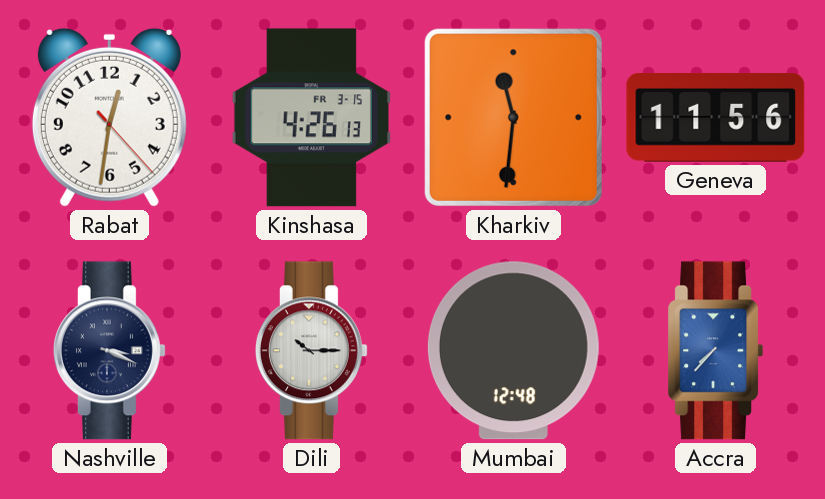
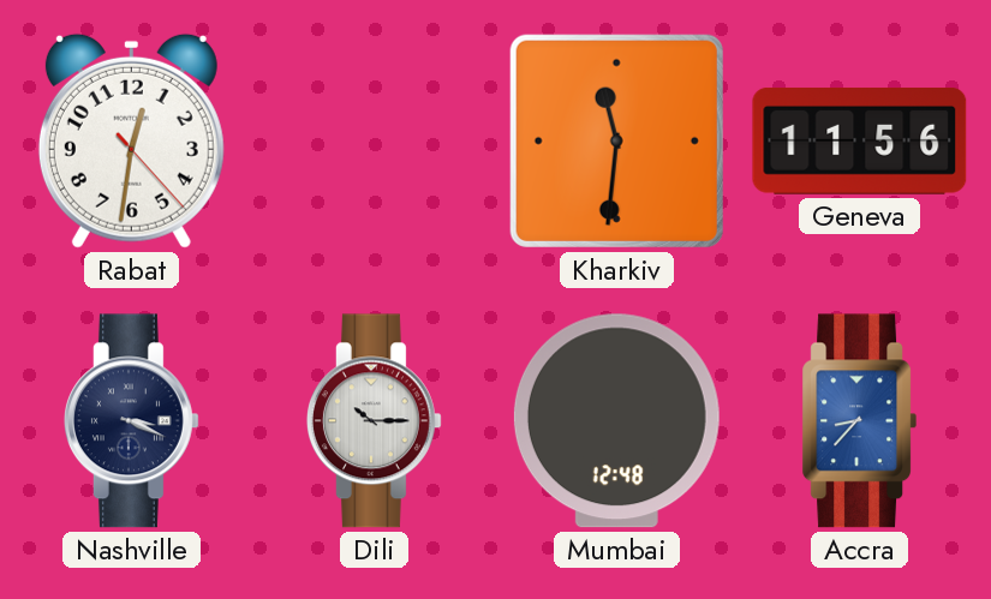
Kinshasa: 4:26 -> none (312, 118)
Accra: 7:37 -> 8:37 (859, 421)
